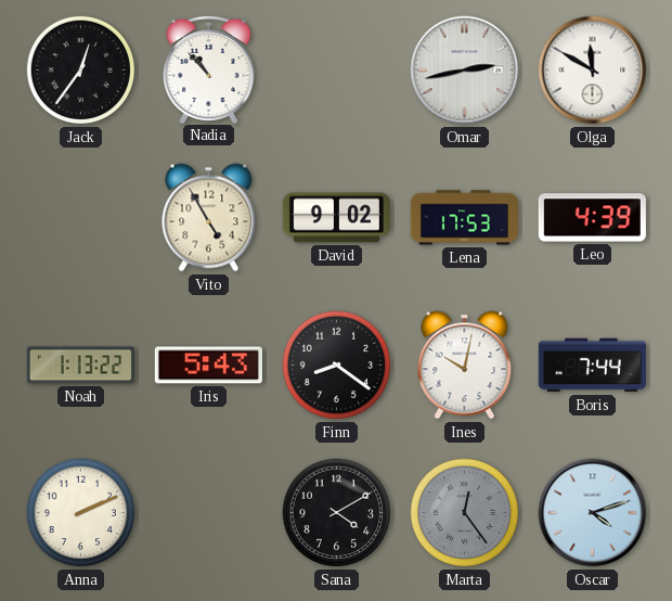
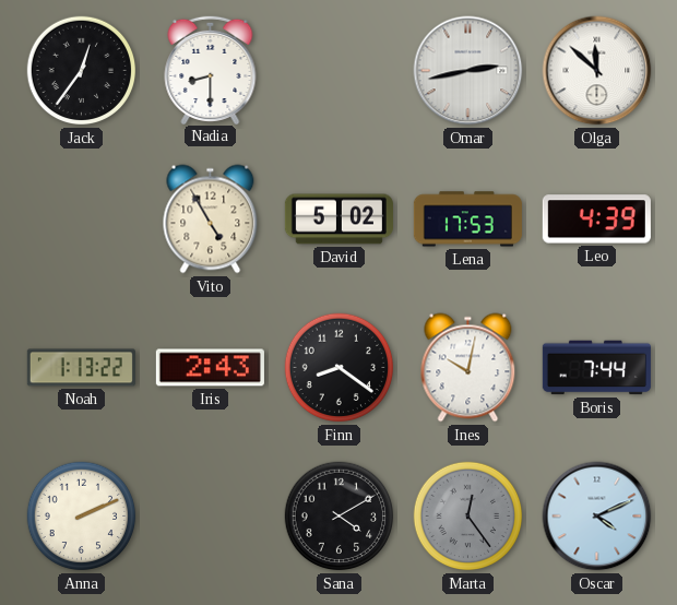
Nadia: 10:53 -> 8:30 (211, 69)
Olga: 11:50 -> 11:52 (597, 71)
David: 9:02 -> 5:02 (339, 220)
Iris: 5:43 -> 2:43 (210, 368)
Oscar: 4:12 -> 4:11 (597, 517)
